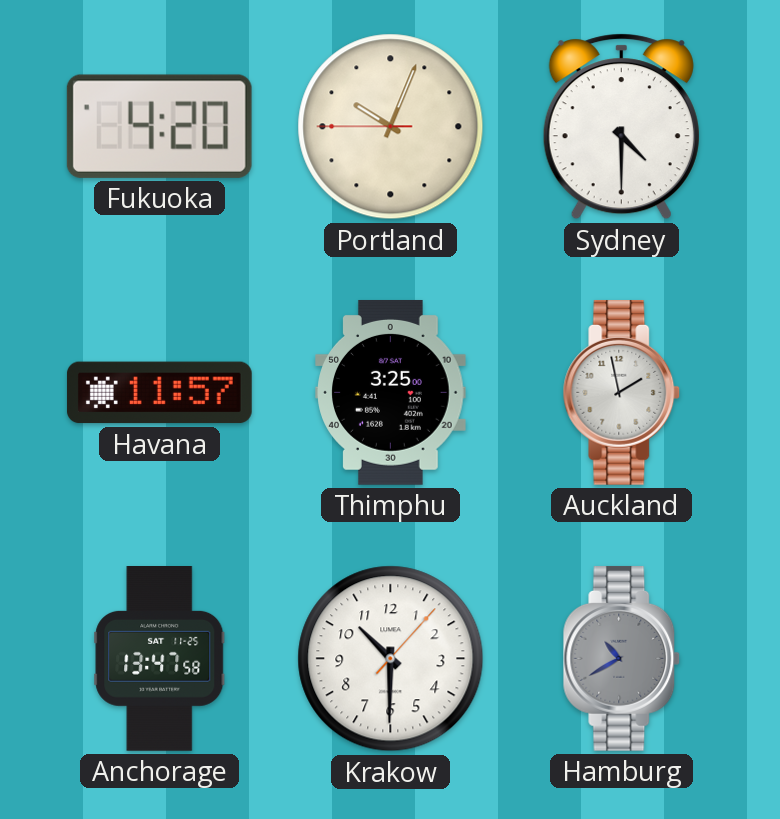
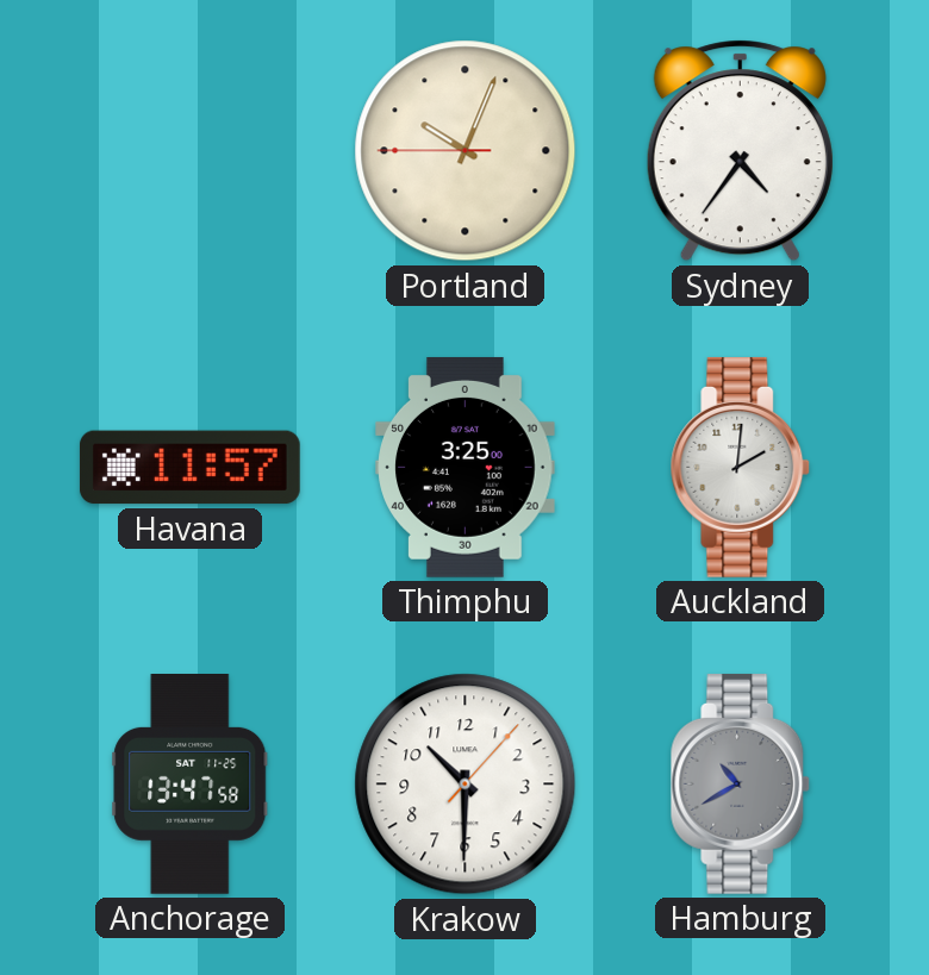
Fukuoka: 4:20 -> none (159, 126)
Sydney: 4:30 -> 4:36 (740, 151)
Auckland: 1:58 -> 2:01 (741, 467)
